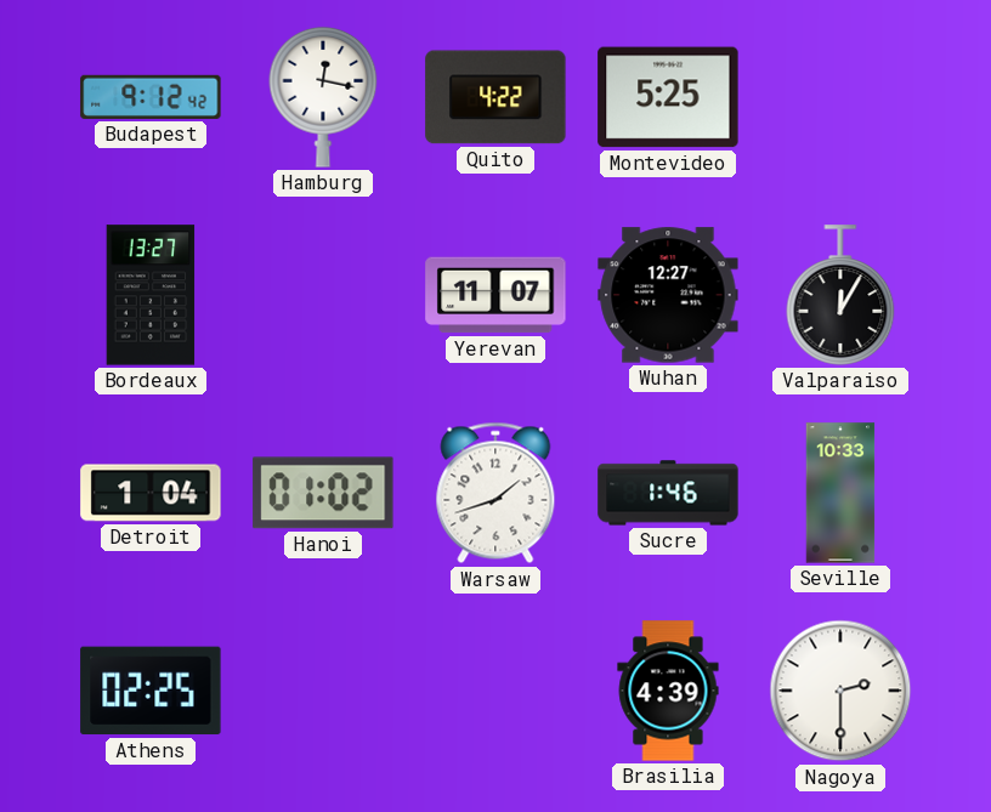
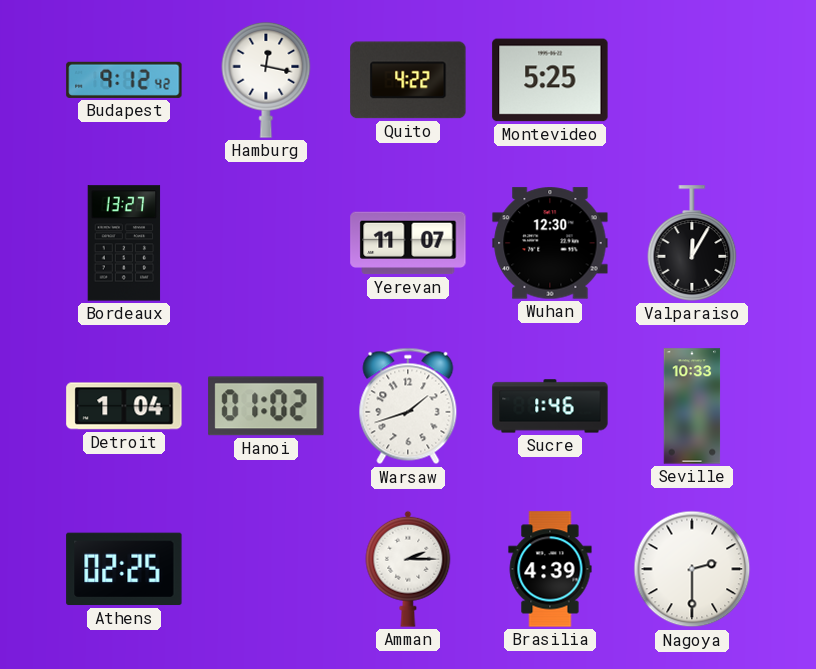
Wuhan: 12:27 -> 12:30 (550, 243)
Amman: none -> 2:15 (408, 569)
